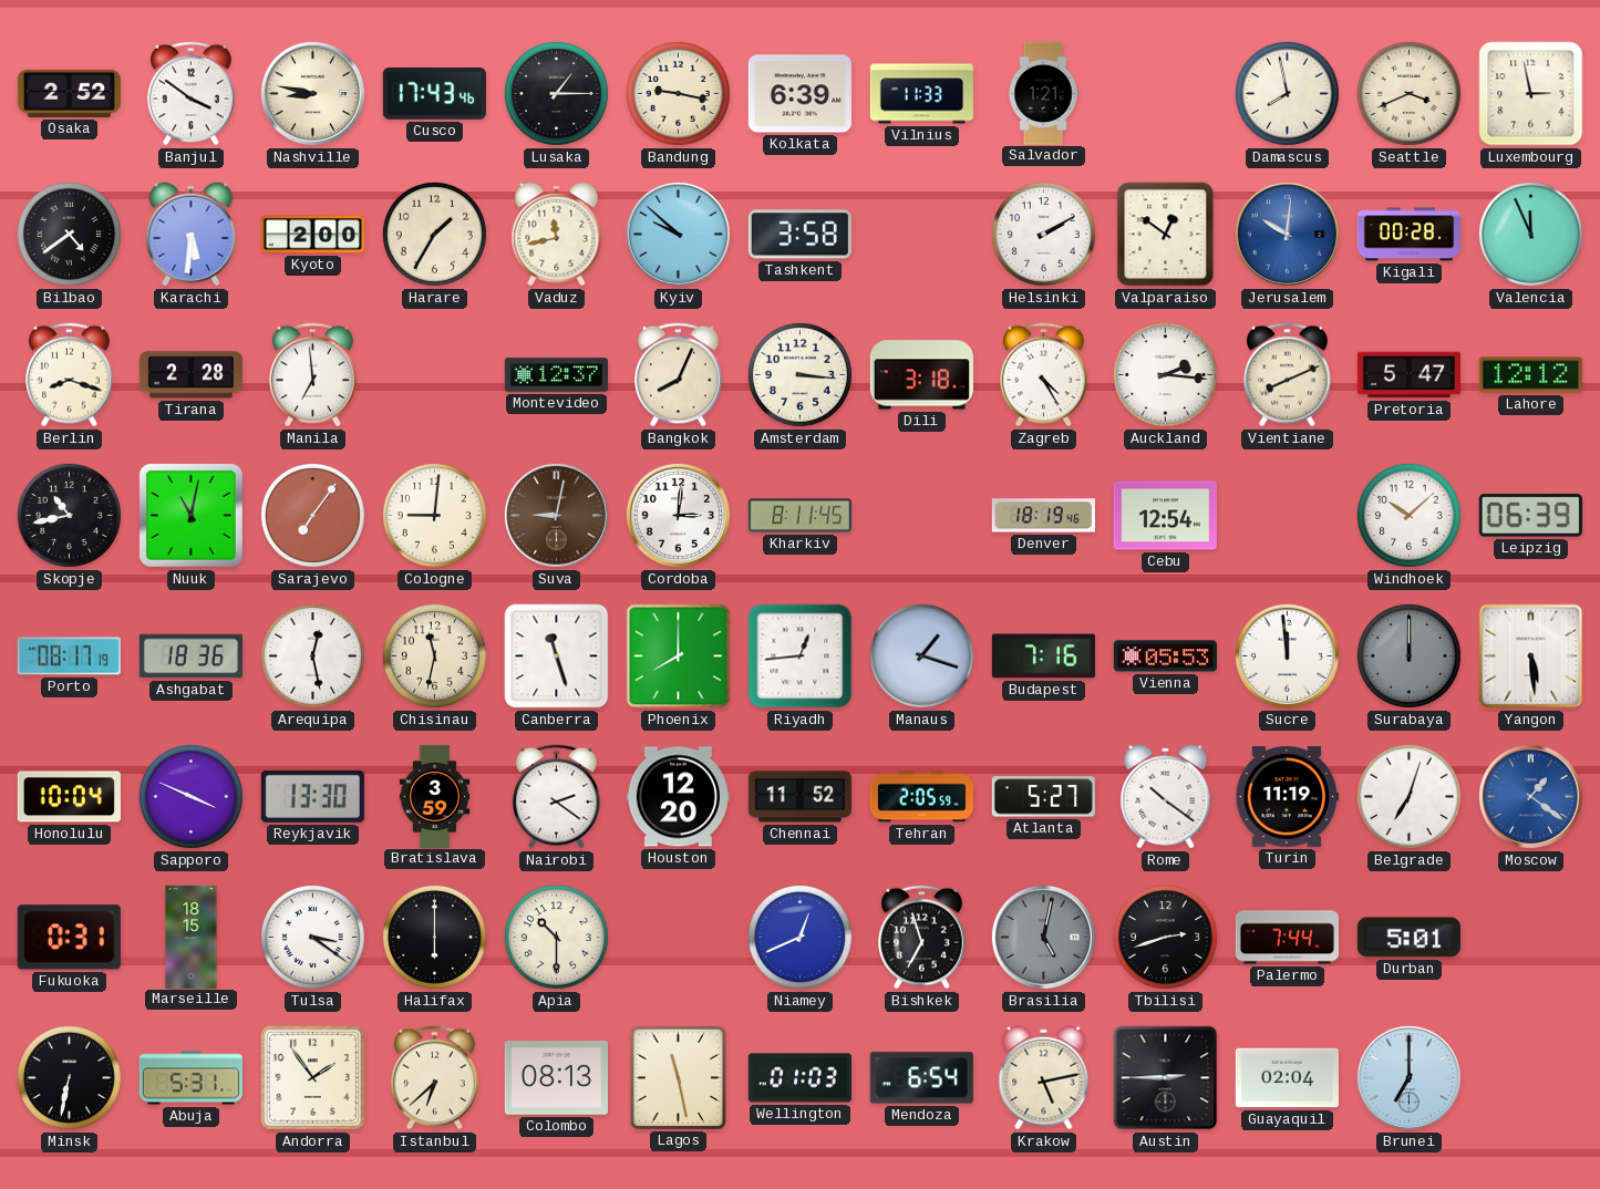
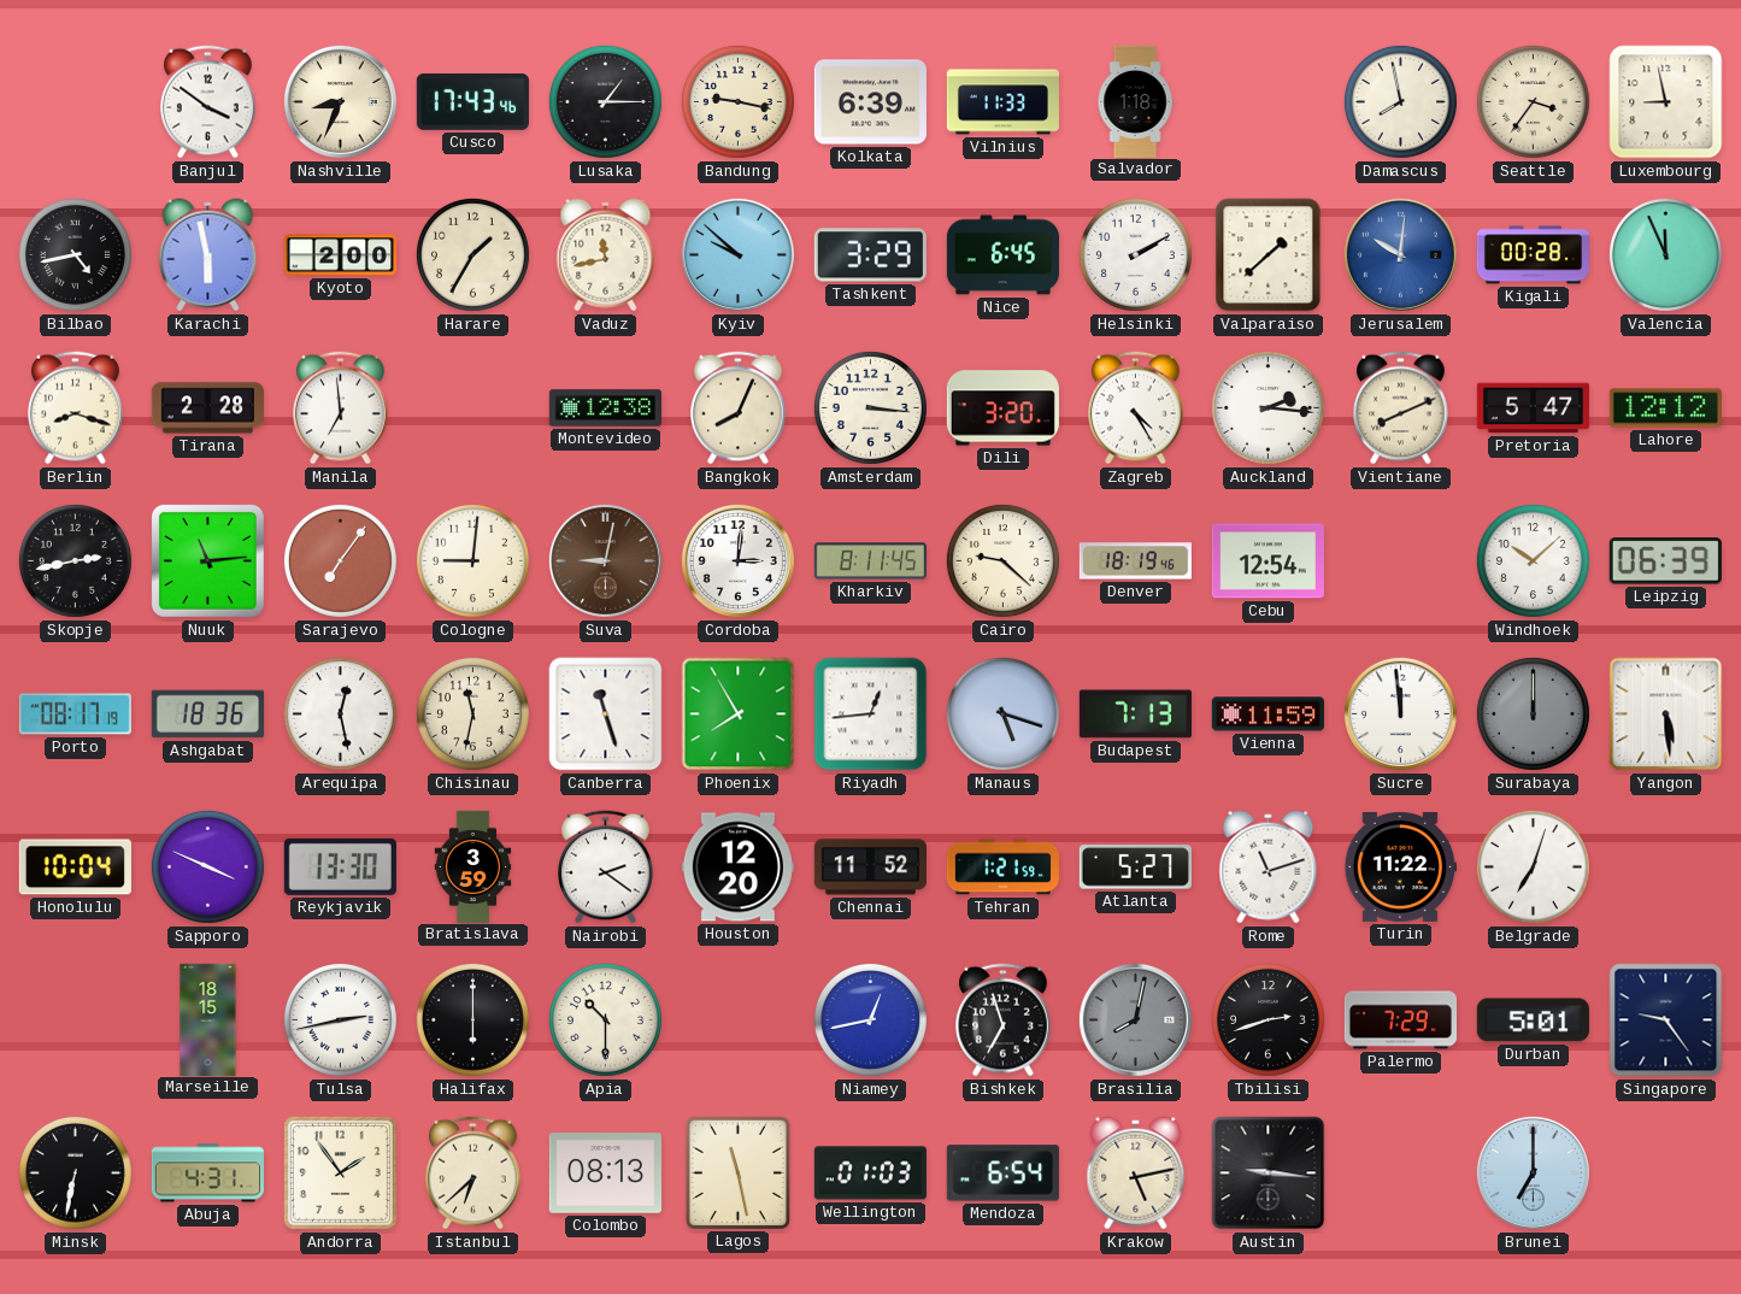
Osaka: 2:52 -> none (69, 93)
Nashville: 8:47 -> 8:34 (340, 101)
Salvador: 1:21 -> 1:18 (1135, 101)
Seattle: 3:41 -> 3:36 (1533, 101)
Luxembourg: 2:58 -> 8:58 (1666, 102)
Bilbao: 4:39 -> 4:43 (75, 254)
Karachi: 5:31 -> 5:58 (208, 255)
Tashkent: 3:58 -> 3:29 (870, 255)
Nice: none -> 6:45 (1002, 255)
Valparaiso: 12:51 -> 1:38 (1269, 255)
Montevideo: 12:37 -> 12:38 (605, 408)
Dili: 3:18 -> 3:20 (1002, 408)
Skopje: 10:43 -> 2:43 (75, 560)
Nuuk: 11:02 -> 11:14 (207, 560)
Cairo: none -> 9:22 (1002, 560)
Phoenix: 8:00 -> 7:55 (739, 714)
Manaus: 1:18 -> 5:18 (1002, 713)
Budapest: 7:16 -> 7:13 (1135, 714)
Vienna: 05:53 -> 11:59 (1267, 714)
Tehran: 2:05 -> 1:21 (1002, 867)
Rome: 10:21 -> 11:12 (1269, 867)
Turin: 11:19 -> 11:22 (1400, 867)
Moscow: 1:21 -> none (1530, 796)
Fukuoka: 0:31 -> none (69, 938)
Tulsa: 3:21 -> 2:43 (340, 1019)
Niamey: 12:41 -> 12:43 (870, 1019)
Brasilia: 5:02 -> 8:02 (1135, 1019)
Palermo: 7:44 -> 7:29 (1400, 1021)
Singapore: none -> 9:24 (1666, 1021)
Abuja: 5:31 -> 4:31 (207, 1174)
Austin: 2:45 -> 9:16 (1269, 1174)
Guayaquil: 02:04 -> none (1287, 1078)
